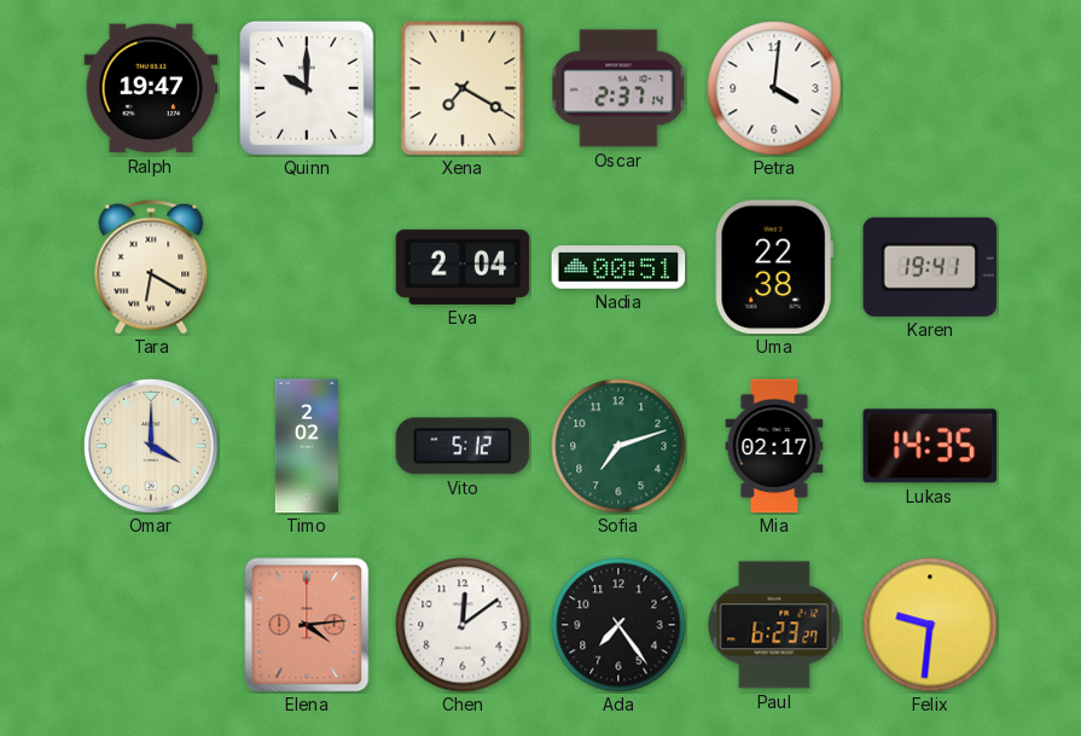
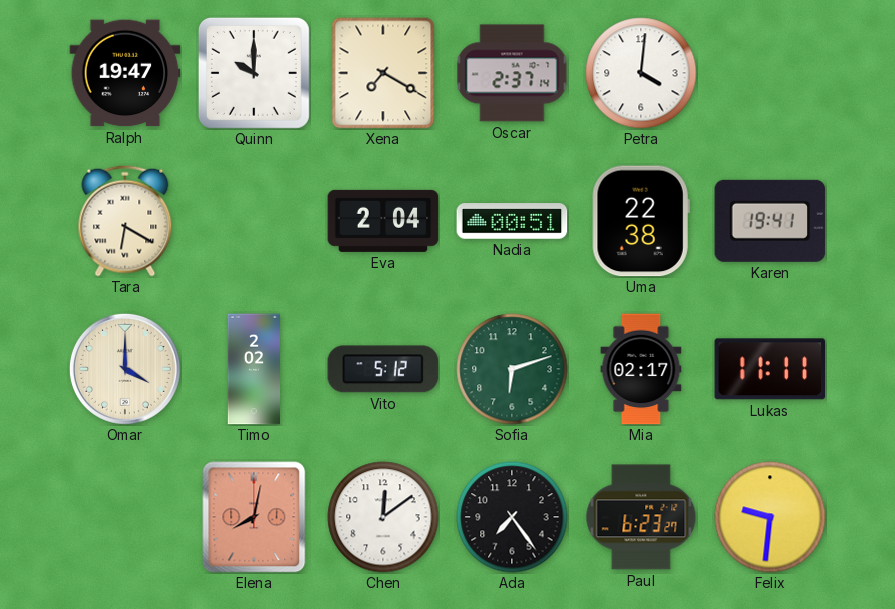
Sofia: 7:12 -> 6:12 (512, 369)
Lukas: 14:35 -> 11:11 (770, 369)
Elena: 4:14 -> 8:02 (254, 517)
